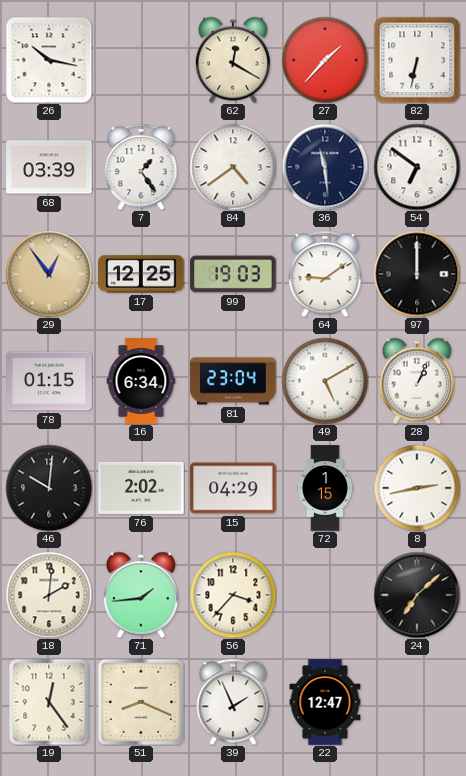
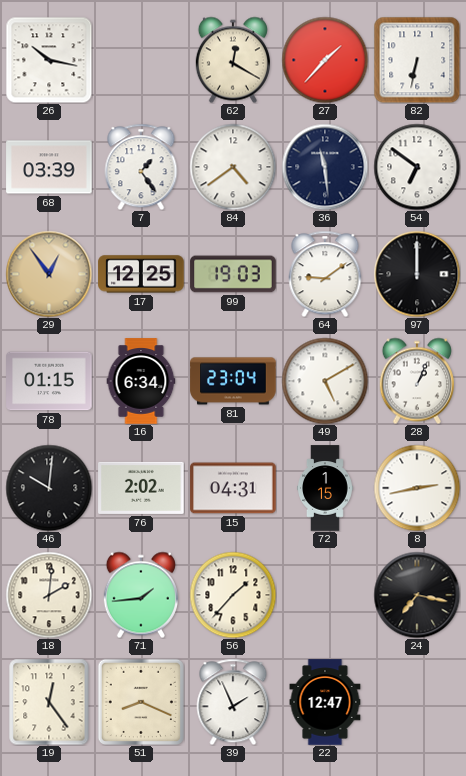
15: 04:29 -> 04:31 (233, 488)
56: 3:37 -> 1:37 (233, 595)
24: 7:08 -> 7:17 (417, 595)
